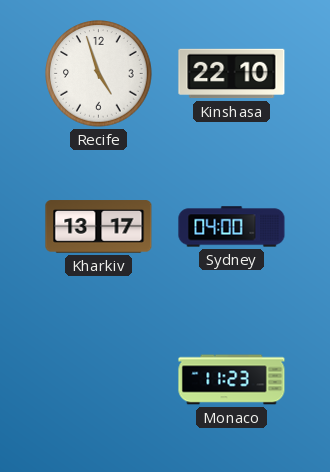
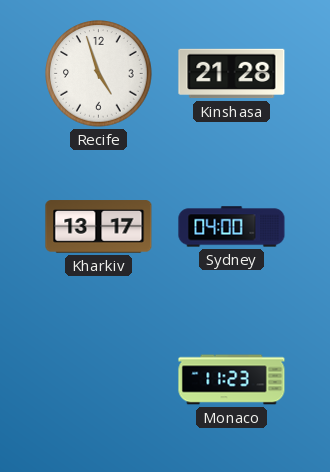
Kinshasa: 22:10 -> 21:28 (232, 74)
